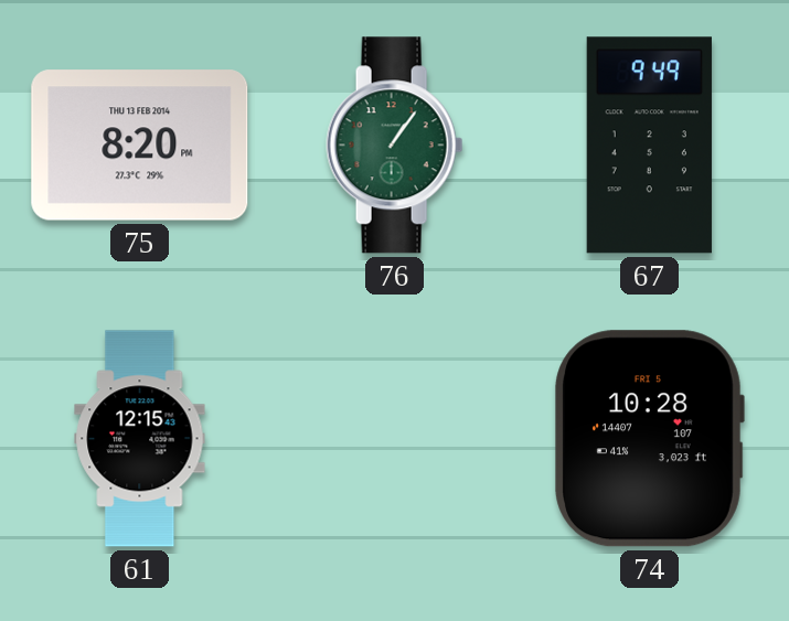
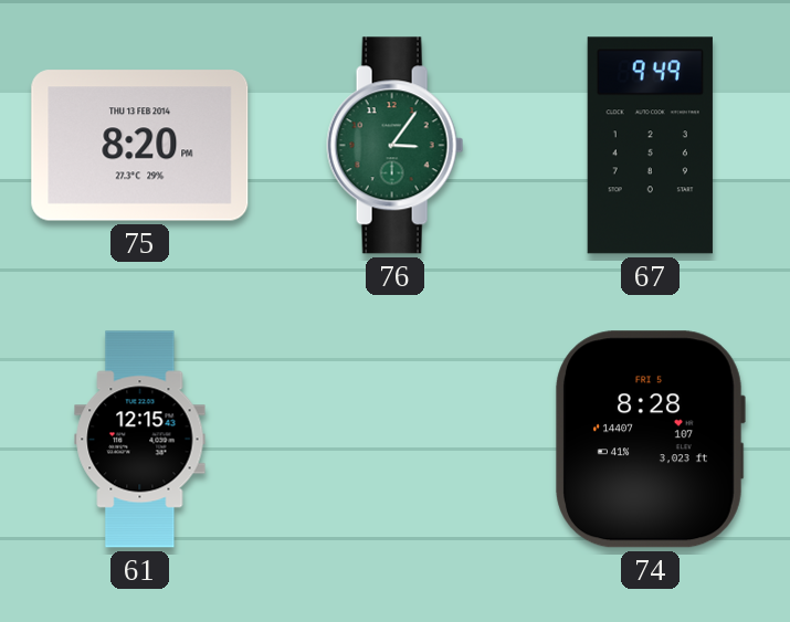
76: 1:06 -> 3:06 (396, 146)
74: 10:28 -> 8:28 (650, 440)
